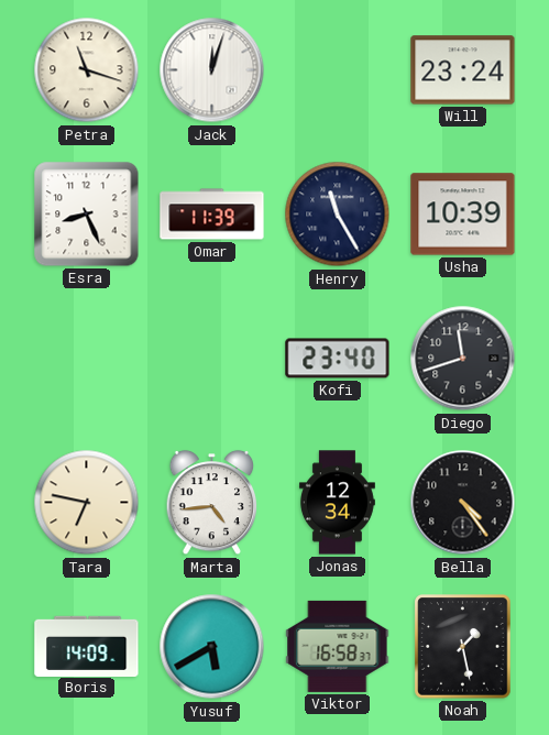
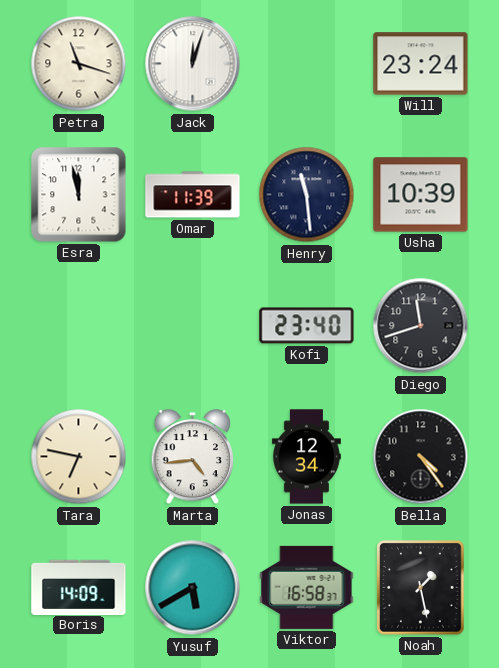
Esra: 8:26 -> 11:58 (79, 195)
Henry: 11:25 -> 11:29 (307, 195)
